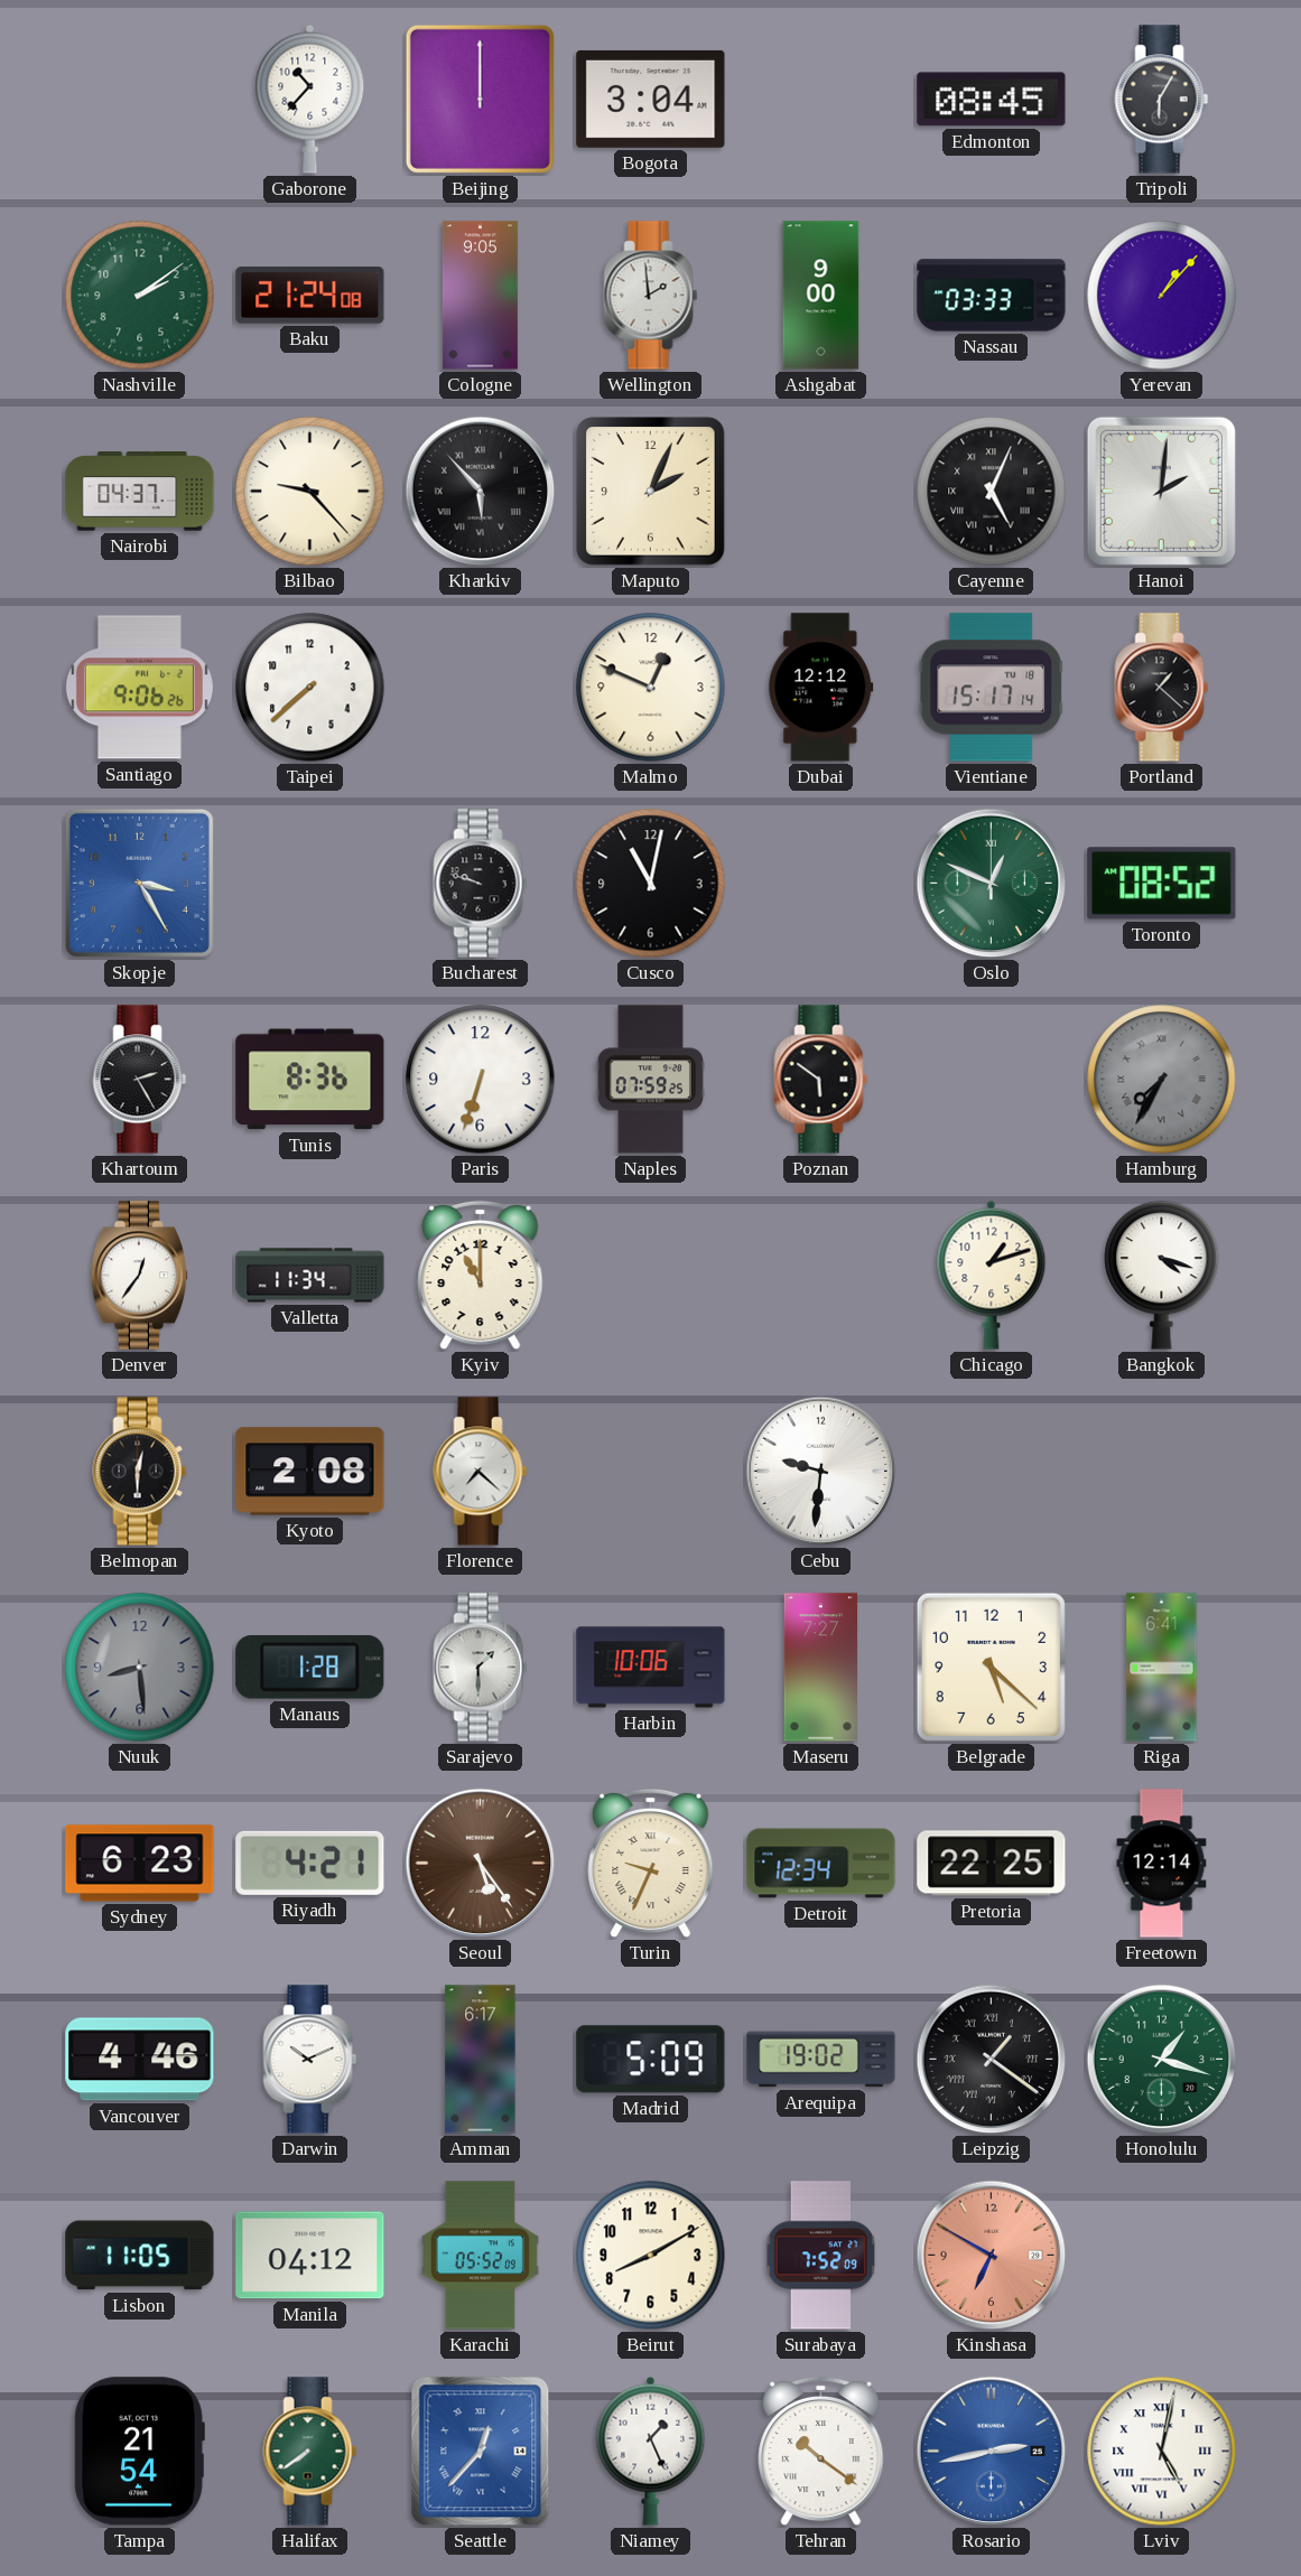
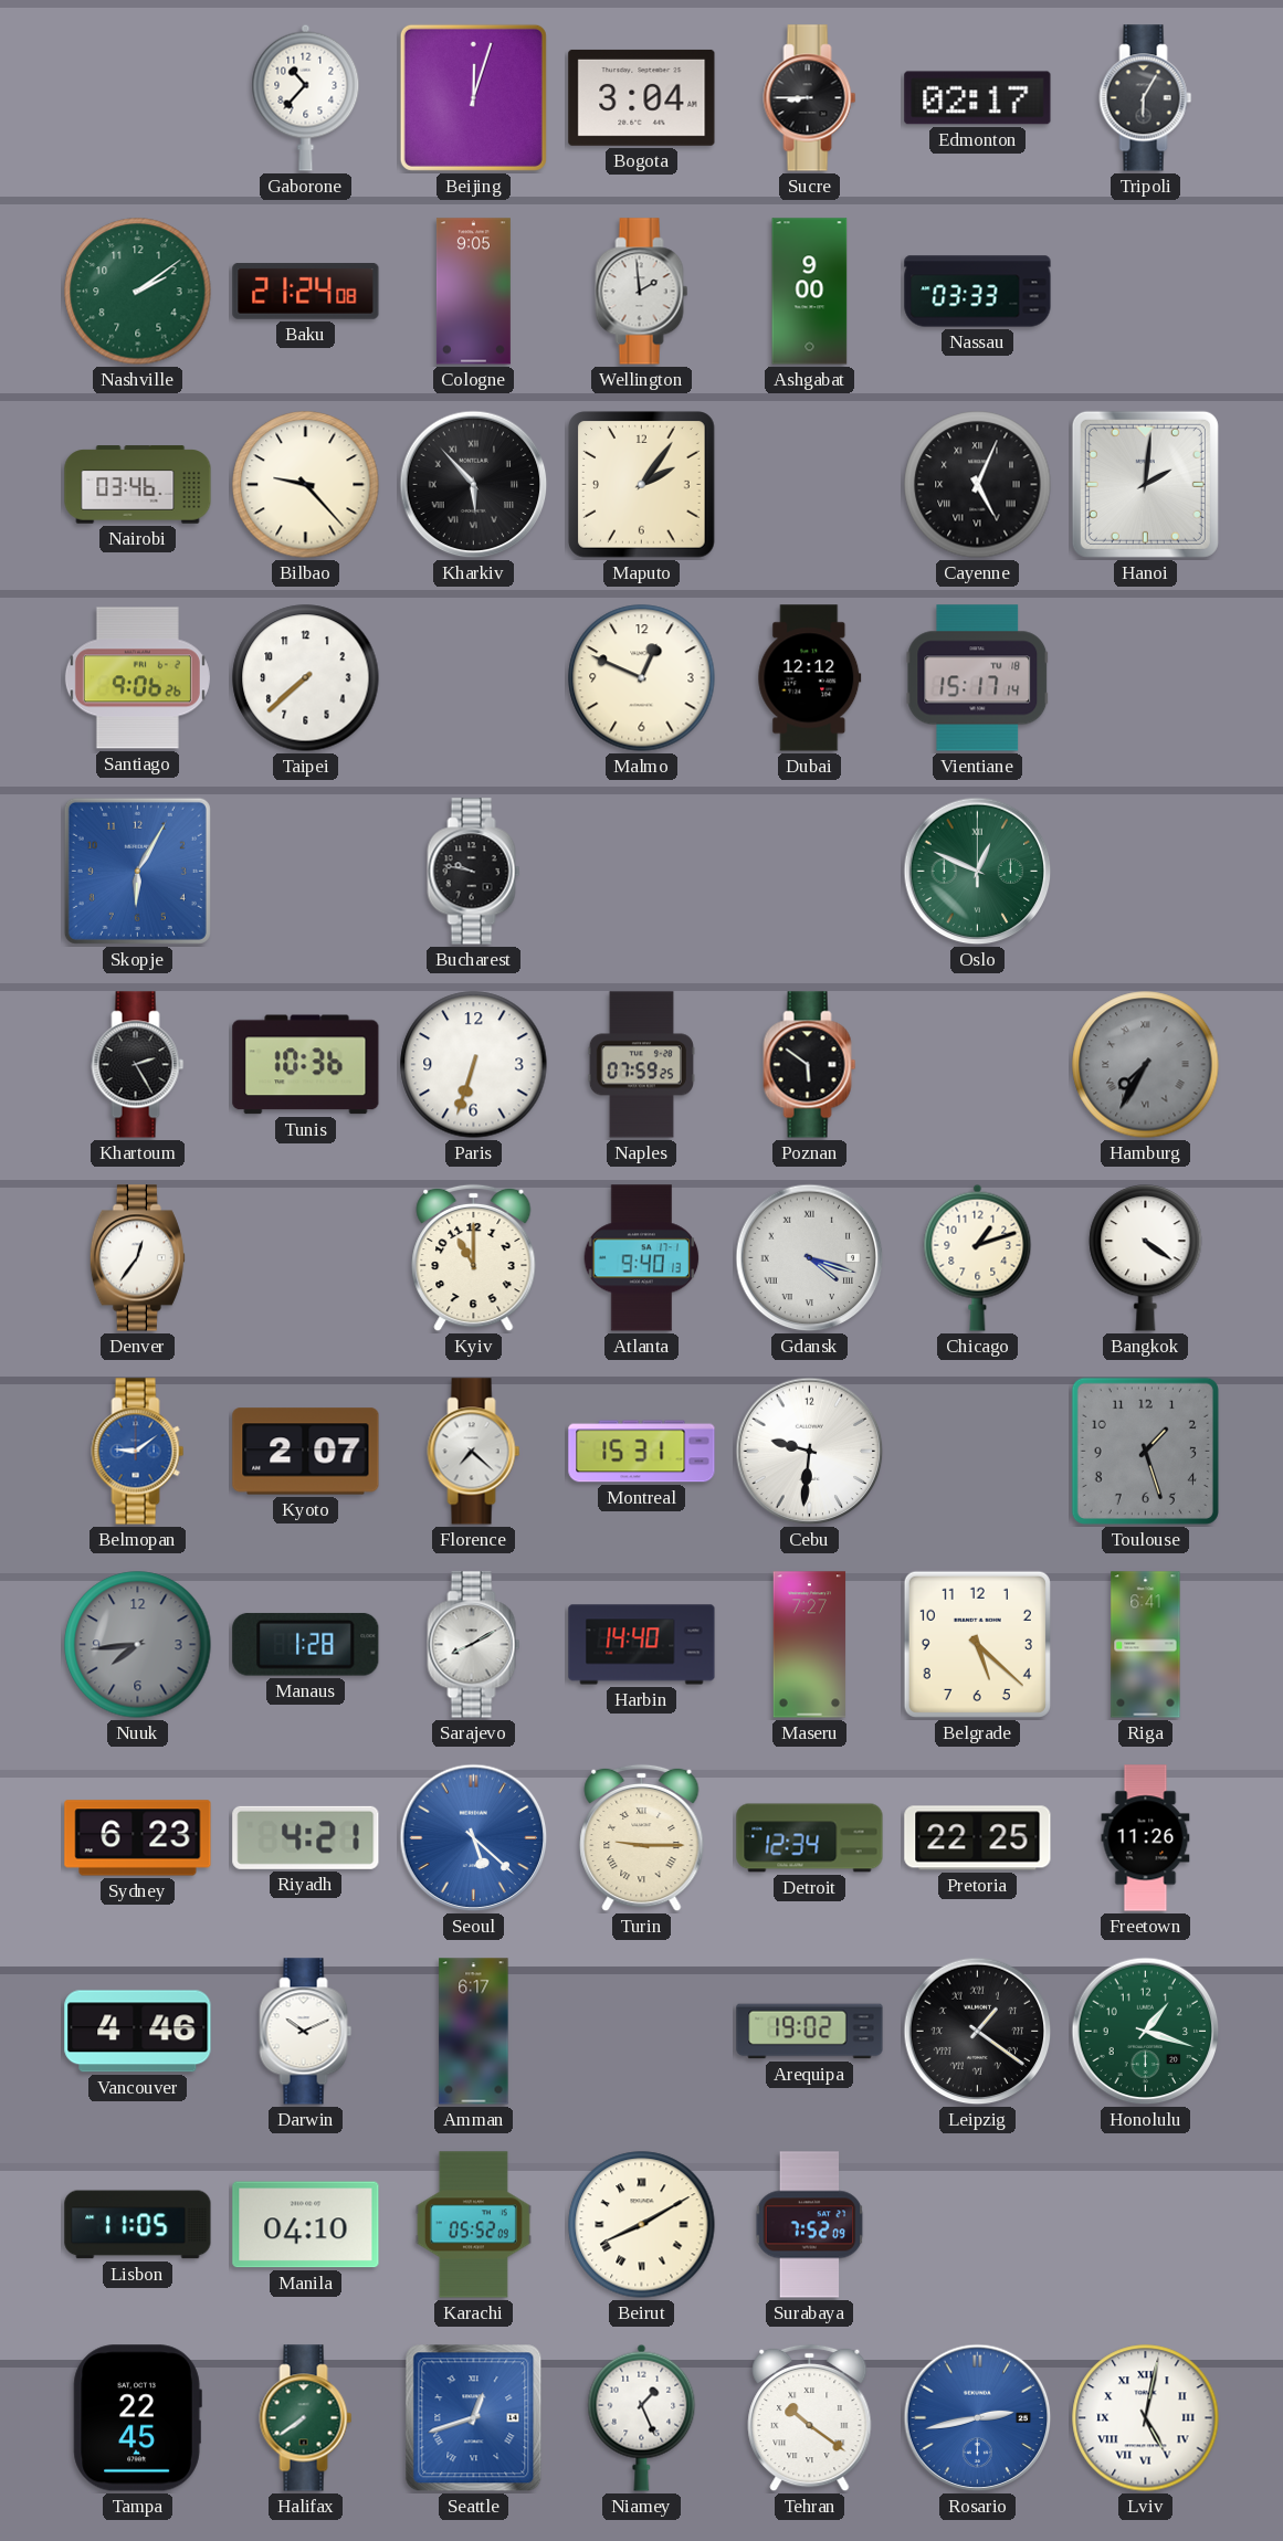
Beijing: 12:00 -> 12:03 (473, 97)
Sucre: none -> 8:45 (810, 98)
Edmonton: 08:45 -> 02:17 (978, 98)
Yerevan: 1:07 -> none (1162, 296)
Nairobi: 04:37 -> 03:46 (138, 485)
Maputo: 2:04 -> 2:06 (642, 485)
Portland: 1:22 -> none (1162, 688)
Skopje: 3:25 -> 6:05 (137, 871)
Bucharest: 9:48 -> 9:47 (474, 872)
Cusco: 11:02 -> none (651, 884)
Toronto: 08:52 -> none (1162, 884)
Tunis: 8:36 -> 10:36 (306, 1065)
Valletta: 11:34 -> none (310, 1276)
Atlanta: none -> 9:40 (642, 1258)
Gdansk: none -> 4:18 (810, 1258)
Bangkok: 4:18 -> 4:21 (1146, 1258)
Belmopan: 12:30 -> 9:09 (138, 1452)
Belmopan dial: black -> blue (138, 1452)
Kyoto: 2:08 -> 2:07 (306, 1452)
Montreal: none -> 15:31 (642, 1452)
Toulouse: none -> 1:27 (1145, 1451)
Nuuk: 8:29 -> 7:44 (138, 1645)
Sarajevo: 1:30 -> 8:10 (474, 1645)
Harbin: 10:06 -> 14:40 (642, 1645)
Seoul: 5:24 -> 5:22 (474, 1838)
Seoul dial: brown -> blue (474, 1838)
Turin: 9:34 -> 9:15 (642, 1838)
Freetown: 12:14 -> 11:26 (1146, 1838)
Madrid: 5:09 -> none (651, 2060)
Manila: 04:12 -> 04:10 (306, 2225)
Beirut numerals: Arabic -> Roman (642, 2225)
Kinshasa: 6:50 -> none (992, 2256)
Tampa: 21:54 -> 22:45 (137, 2418)
Seattle: 12:37 -> 12:42 (474, 2418)
